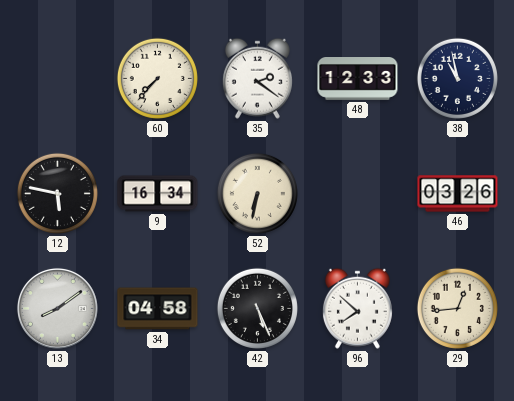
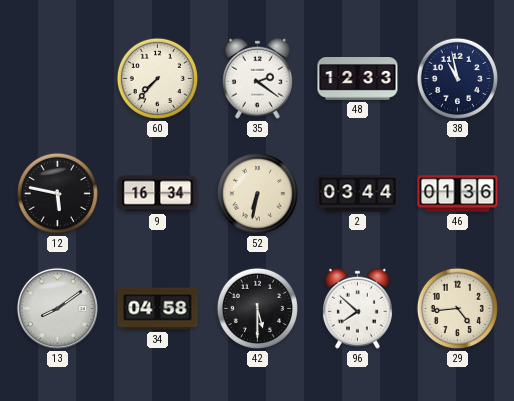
2: none -> 03:44 (358, 194)
46: 03:26 -> 01:36 (458, 194)
42: 5:26 -> 5:30 (257, 308)
29: 12:44 -> 4:44 (457, 308)
